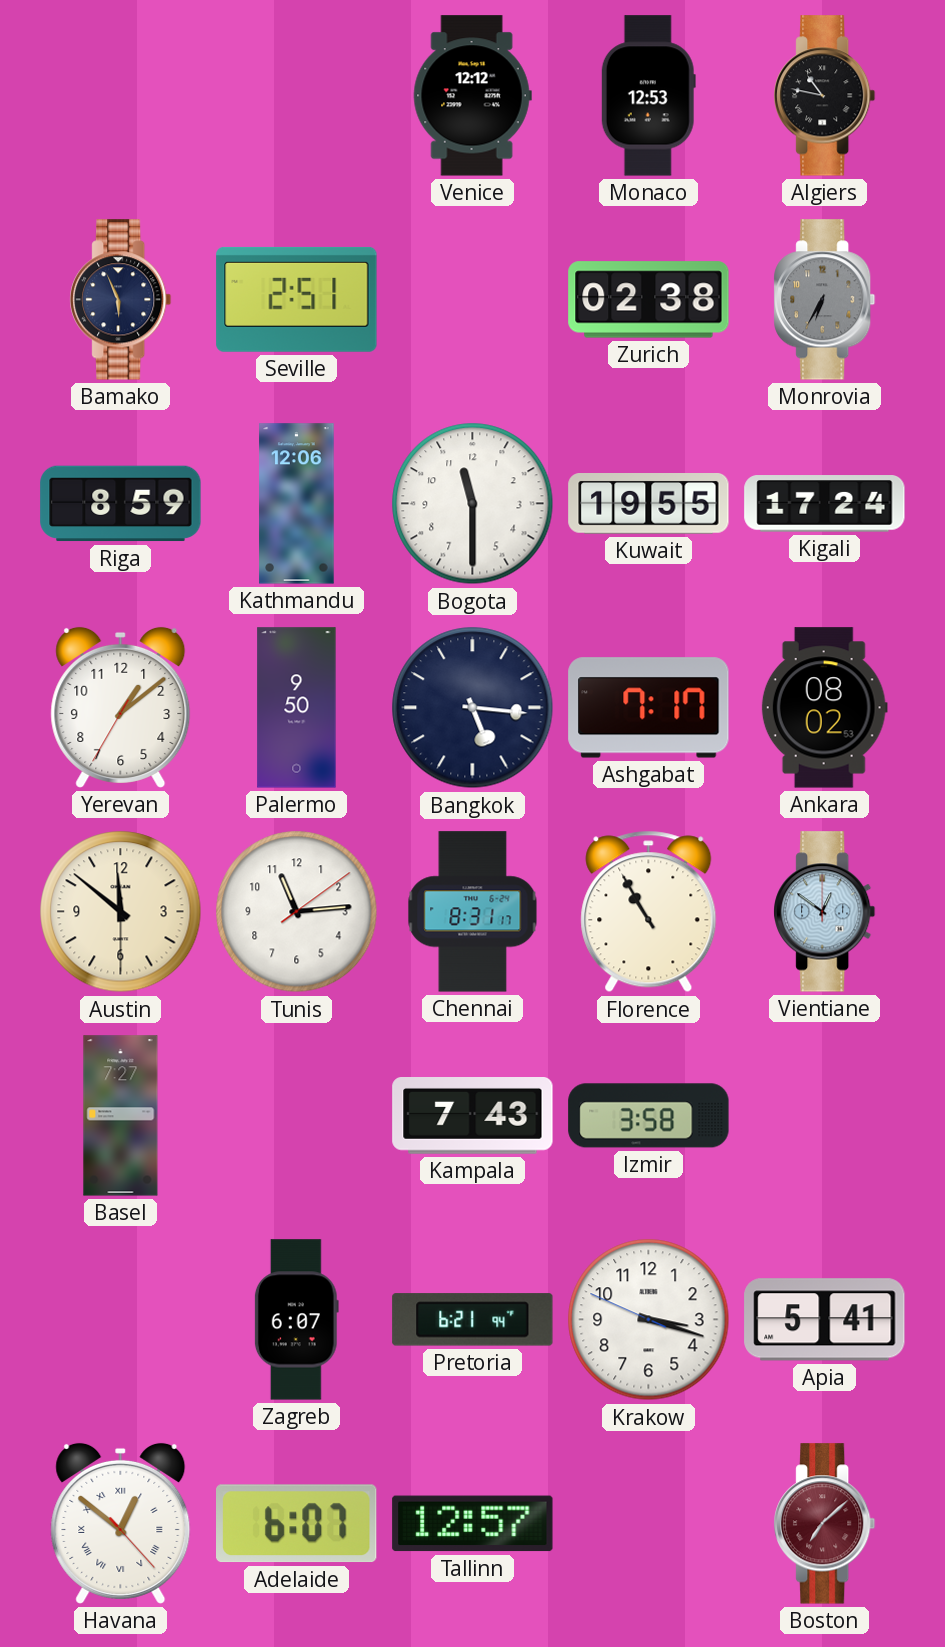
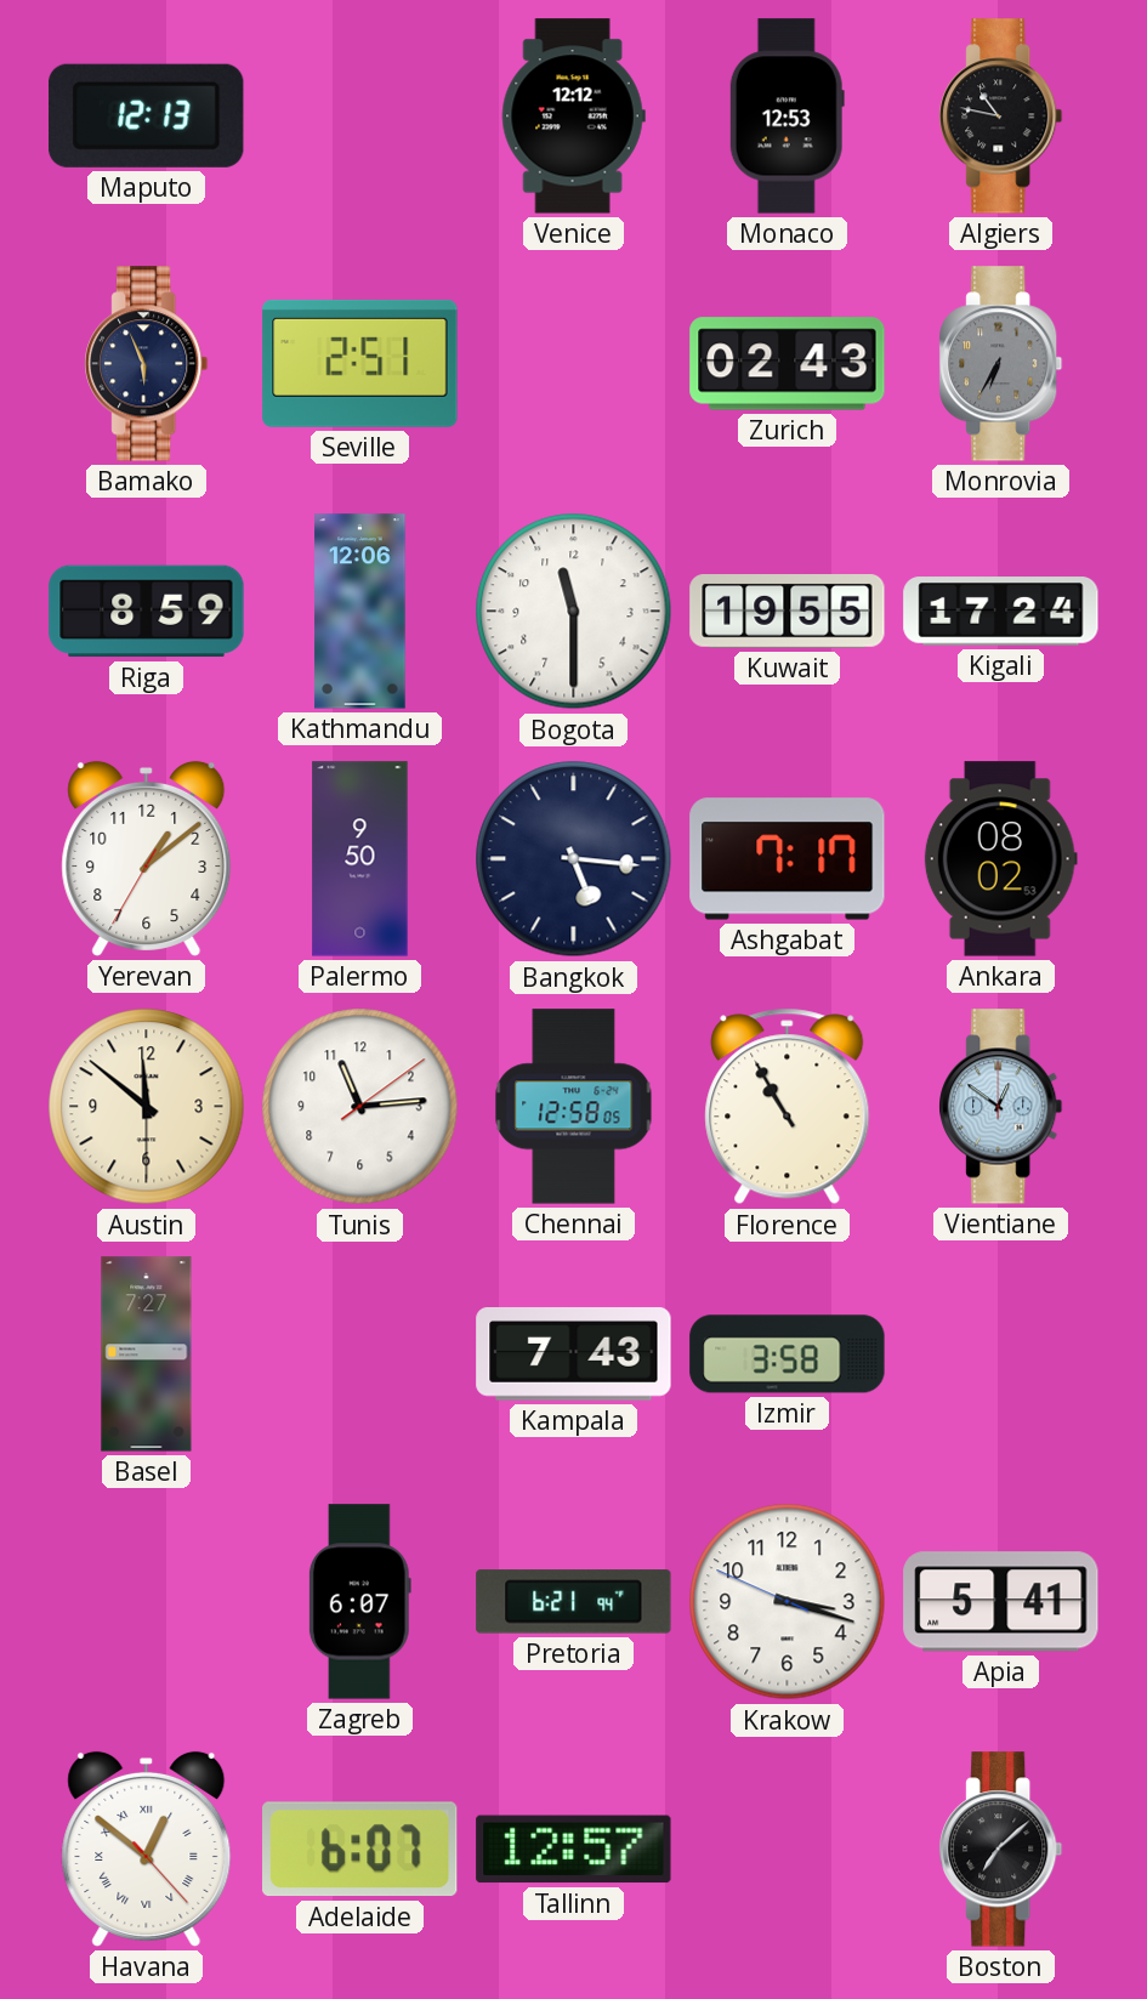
Maputo: none -> 12:13 (147, 115)
Zurich: 02:38 -> 02:43 (788, 364)
Chennai: 8:31 -> 12:58 (574, 1107)
Boston dial: burgundy -> black (1001, 1850)
